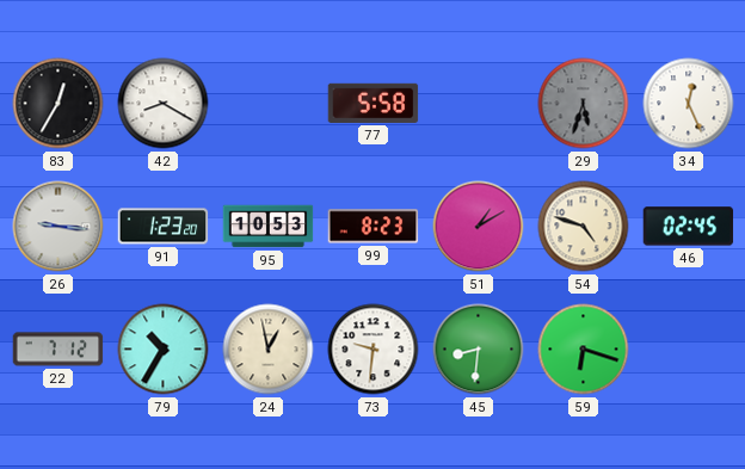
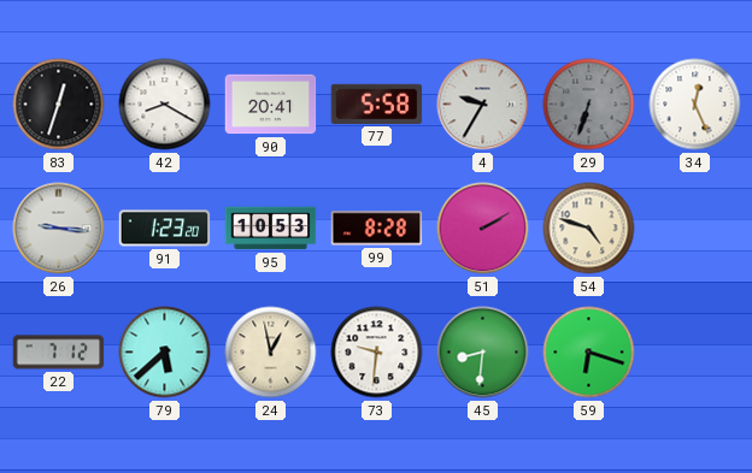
83: 12:35 -> 12:33 (59, 105)
90: none -> 20:41 (271, 105)
4: none -> 9:35 (483, 105)
29: 5:33 -> 6:33 (589, 105)
99: 8:23 -> 8:28 (377, 229)
51: 1:10 -> 2:10 (483, 229)
46: 02:45 -> none (689, 227)
79: 10:35 -> 5:38 (165, 353)
